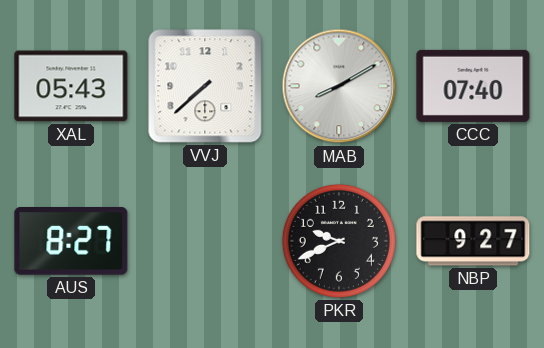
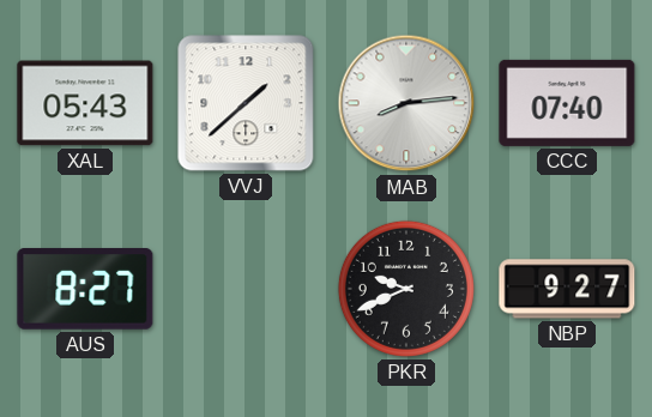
VVJ: 7:38 -> 1:38 (246, 103)
MAB: 8:10 -> 8:14 (406, 103)
